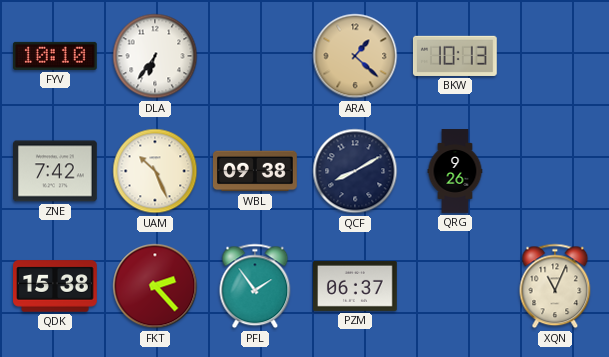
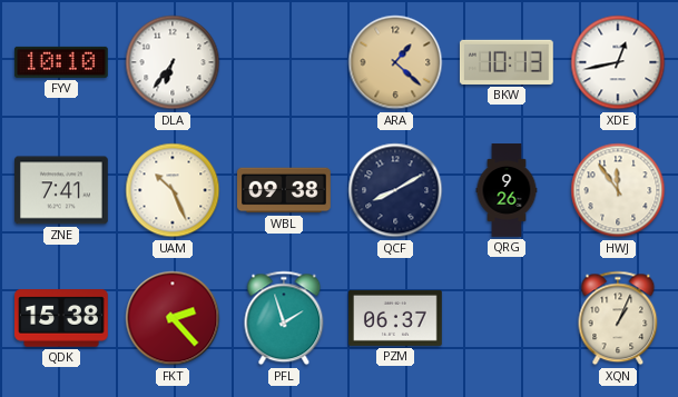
XDE: none -> 12:43 (618, 62)
ZNE: 7:42 -> 7:41 (62, 190)
HWJ: none -> 11:54 (618, 190)
PFL: 1:54 -> 1:57 (284, 318)
XQN: 11:04 -> 1:04 (618, 318)
